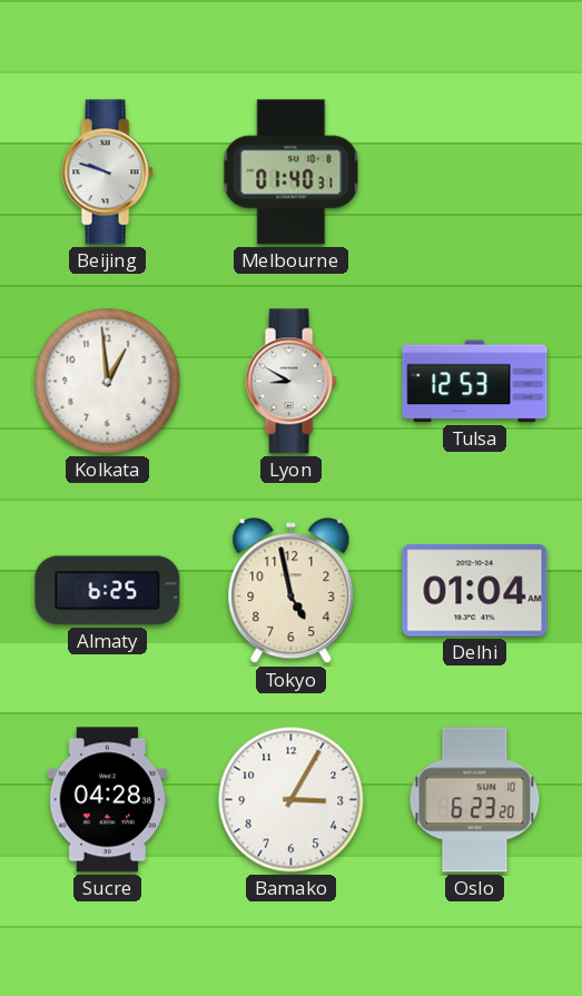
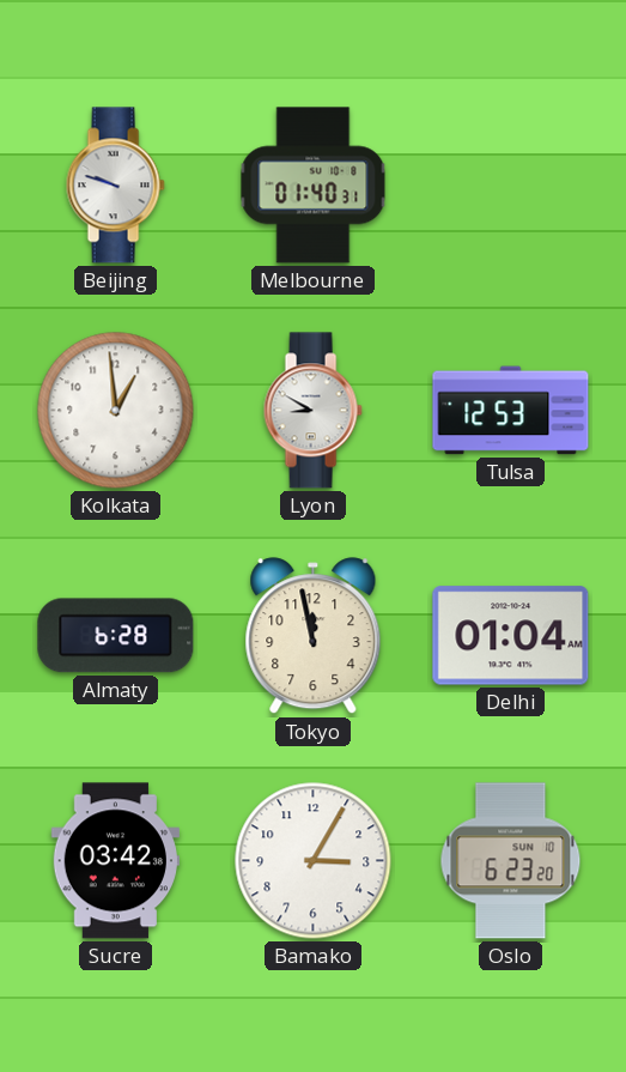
Almaty: 6:25 -> 6:28 (116, 636)
Tokyo: 4:58 -> 11:58 (314, 636)
Sucre: 04:28 -> 03:42 (115, 861)
